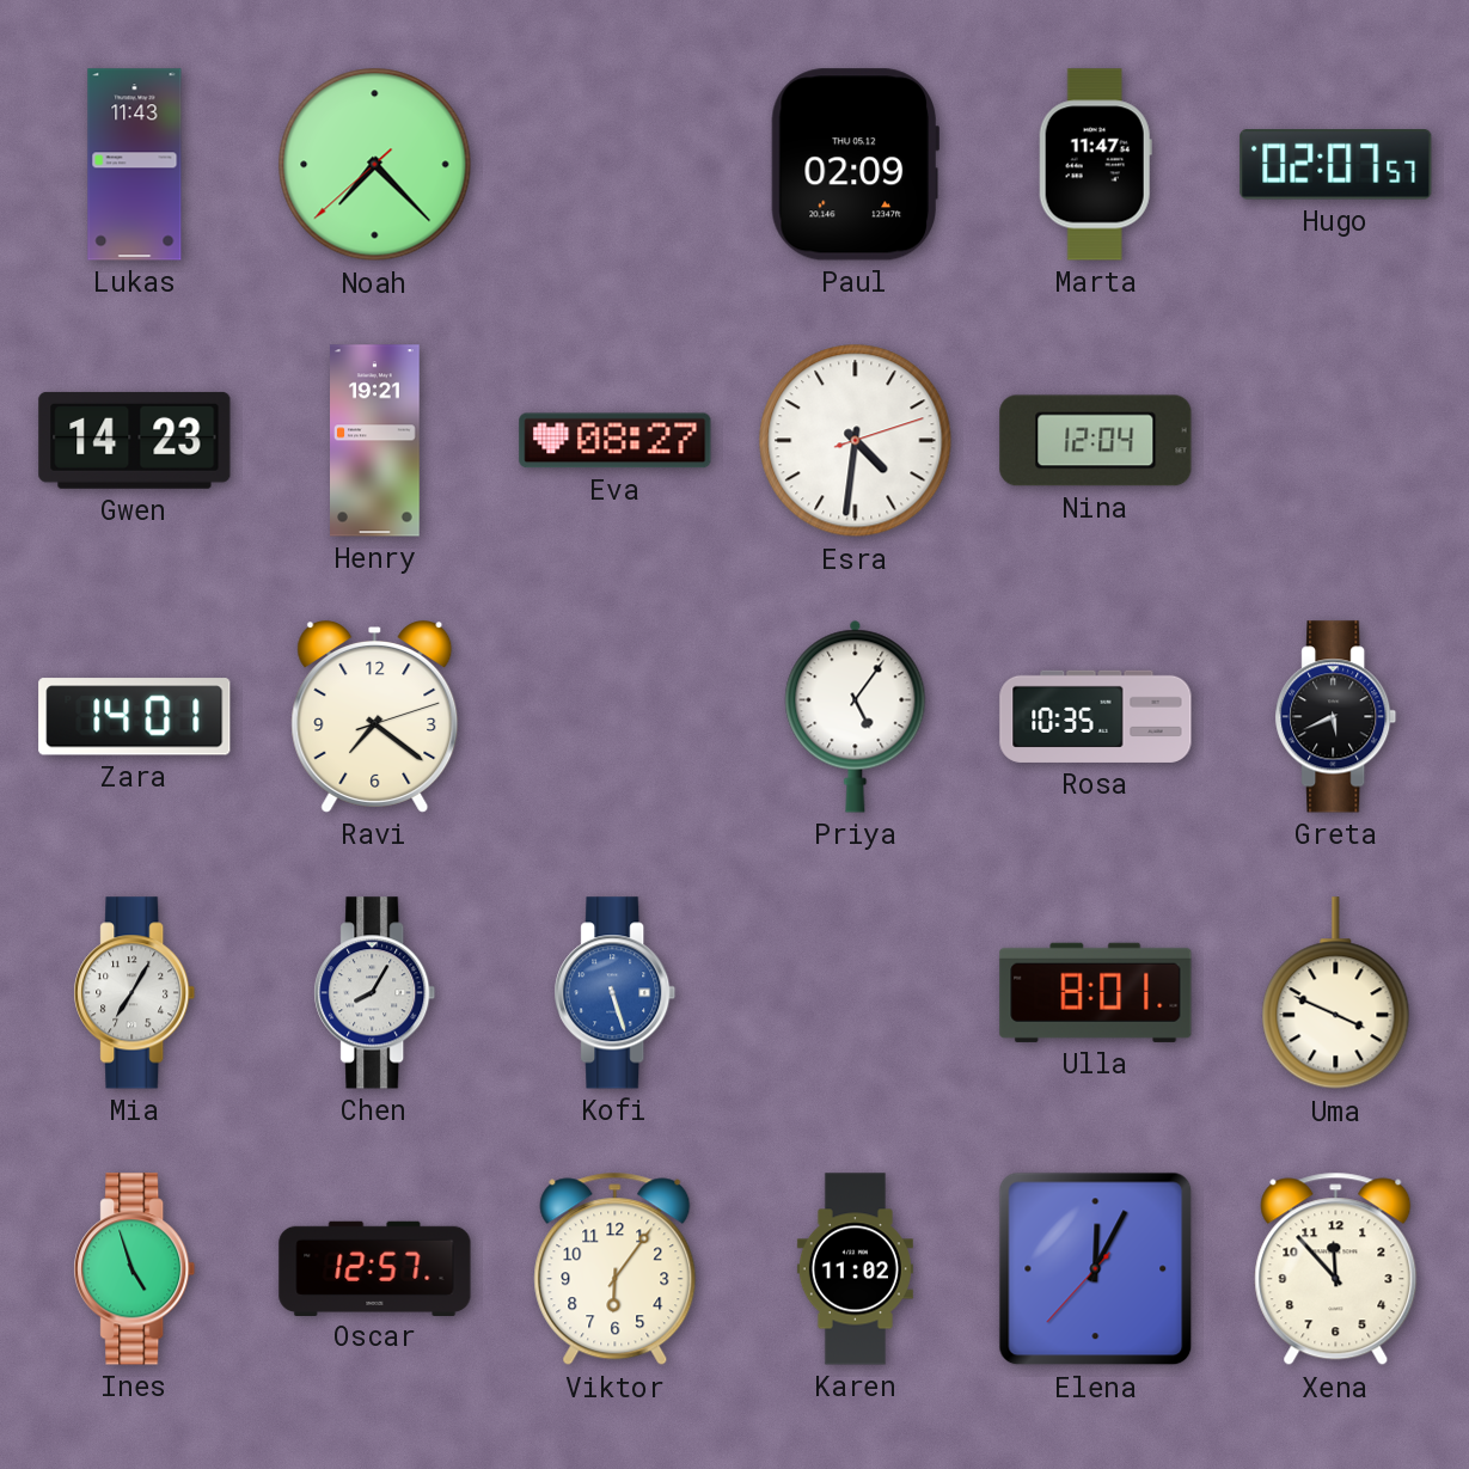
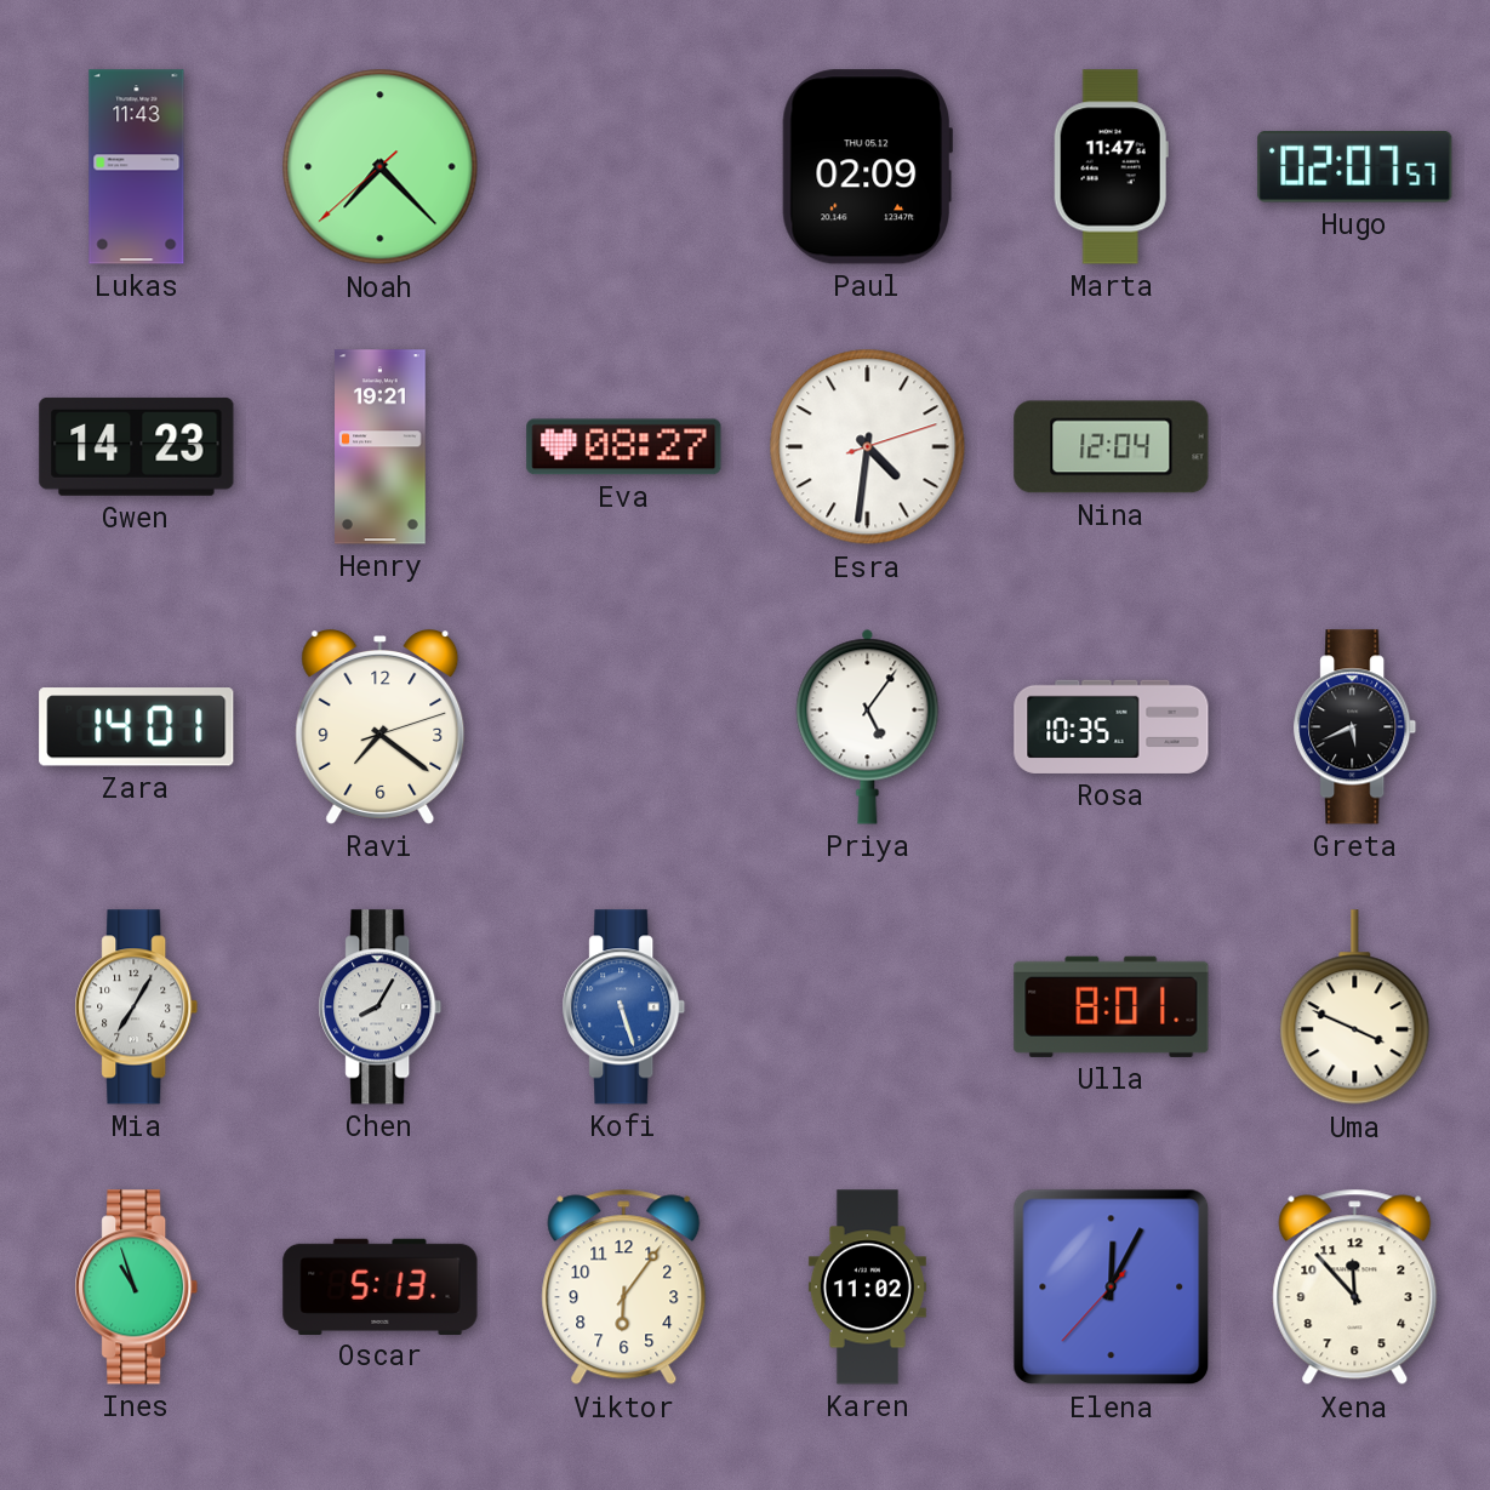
Ines: 4:57 -> 10:57 (137, 1288)
Oscar: 12:57 -> 5:13 (381, 1286)
